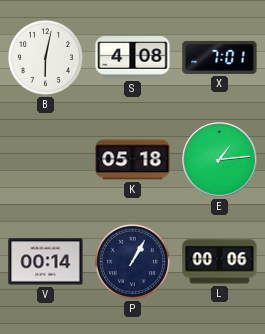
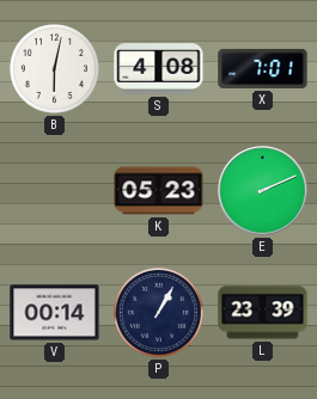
K: 05:18 -> 05:23 (159, 191)
E: 1:14 -> 2:11 (263, 191)
L: 00:06 -> 23:39 (263, 313)
